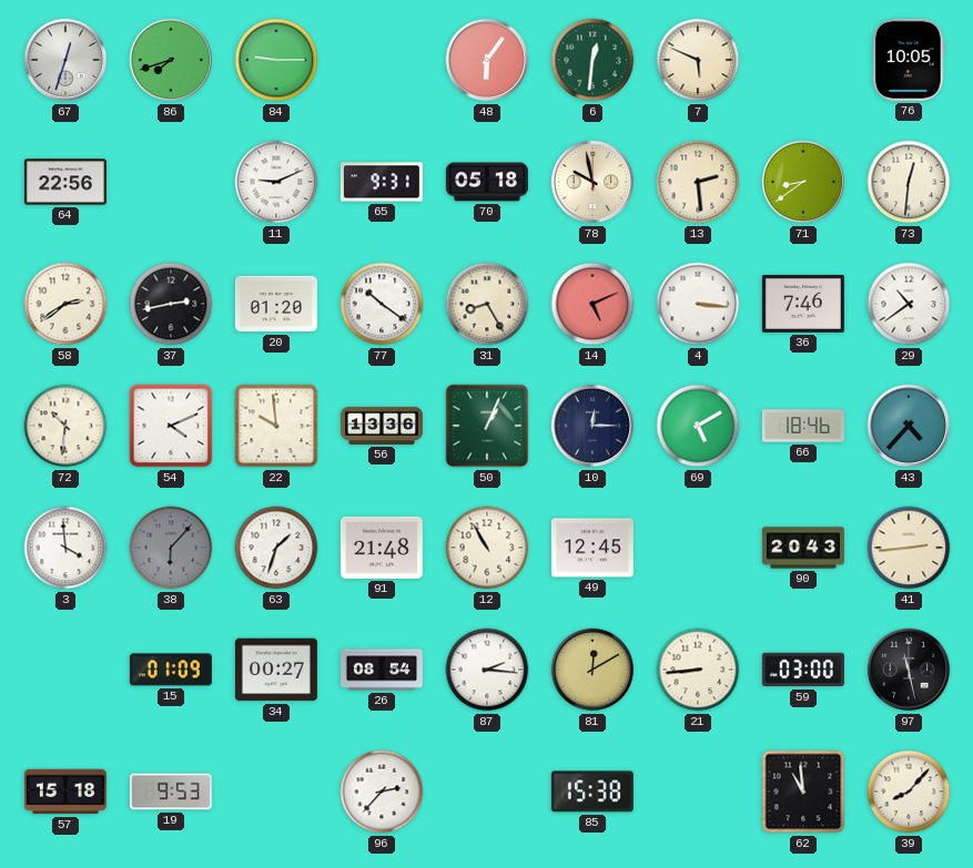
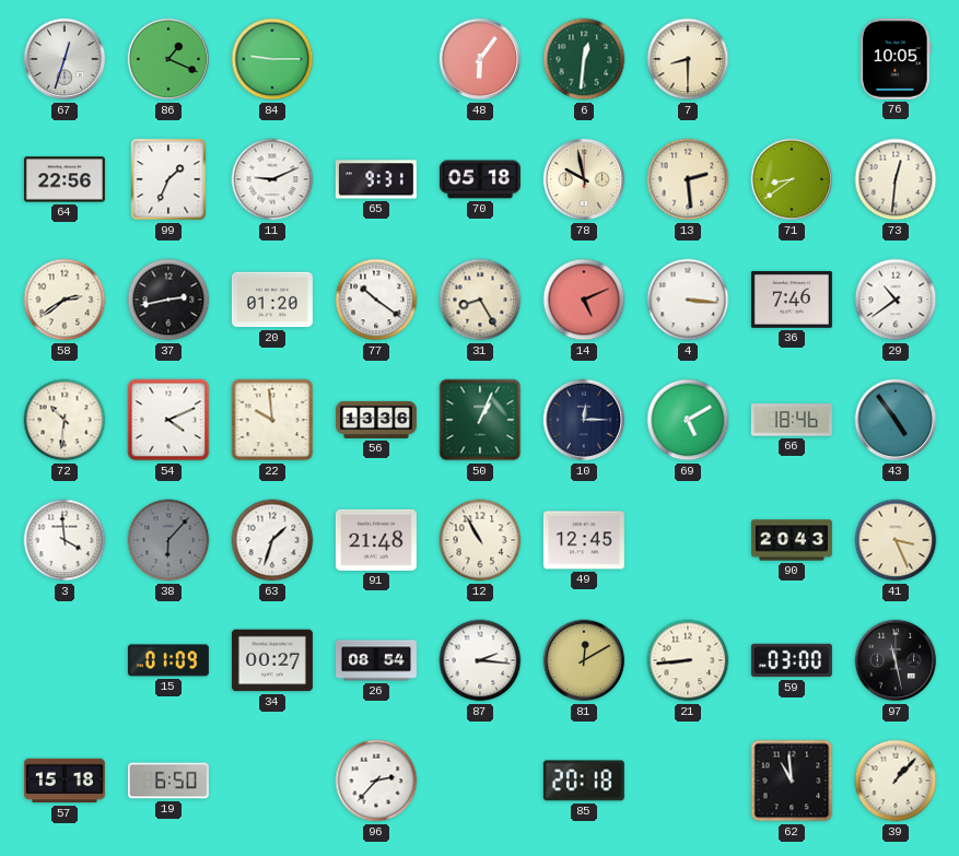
86: 7:42 -> 1:19 (168, 59)
7: 5:49 -> 8:30 (688, 59)
99: none -> 1:34 (168, 179)
43: 4:37 -> 4:54 (896, 420)
41: 2:44 -> 3:26 (896, 540)
19: 9:53 -> 6:50 (168, 781)
85: 15:38 -> 20:18 (584, 781)
39: 8:07 -> 1:07 (896, 781)
